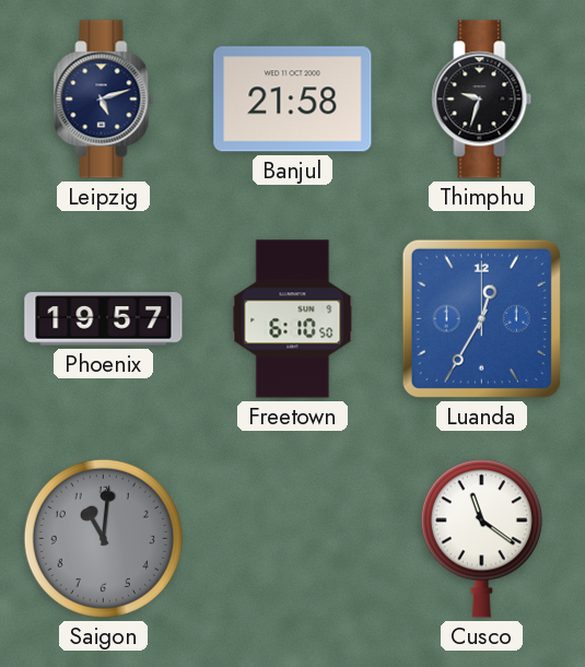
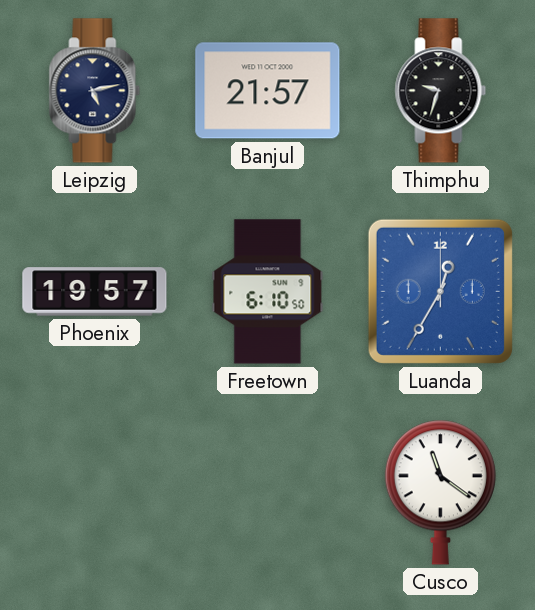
Leipzig: 5:12 -> 5:13 (95, 91)
Banjul: 21:58 -> 21:57 (268, 91)
Saigon: 11:01 -> none (103, 538)
